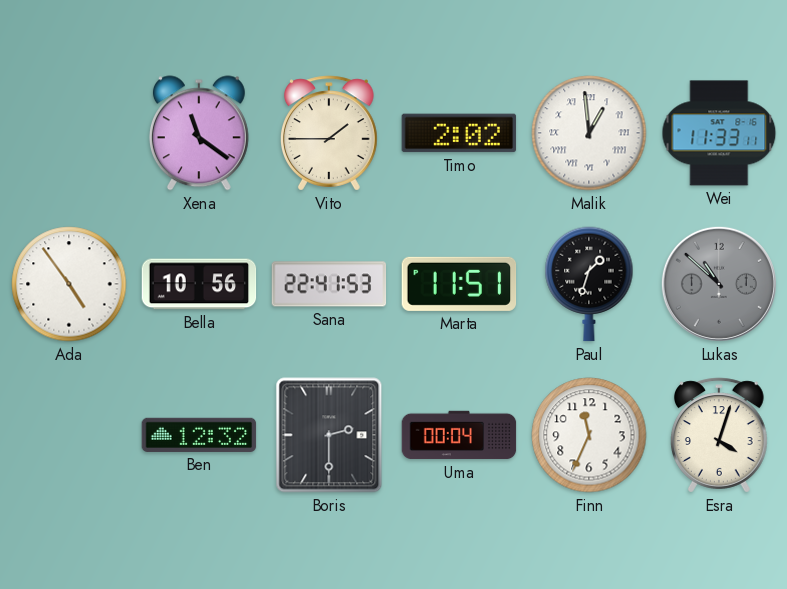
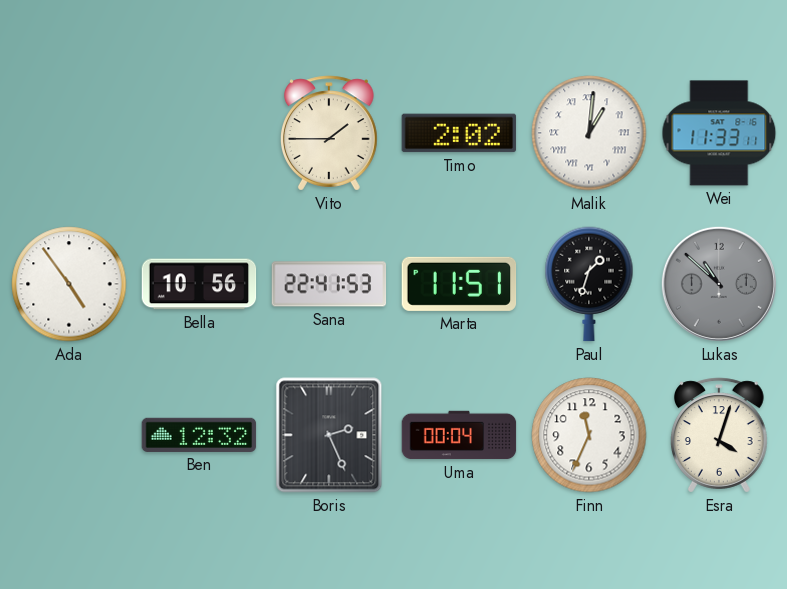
Xena: 11:21 -> none (199, 133)
Malik: 12:59 -> 1:01 (589, 133)
Boris: 2:30 -> 2:26 (329, 435)
